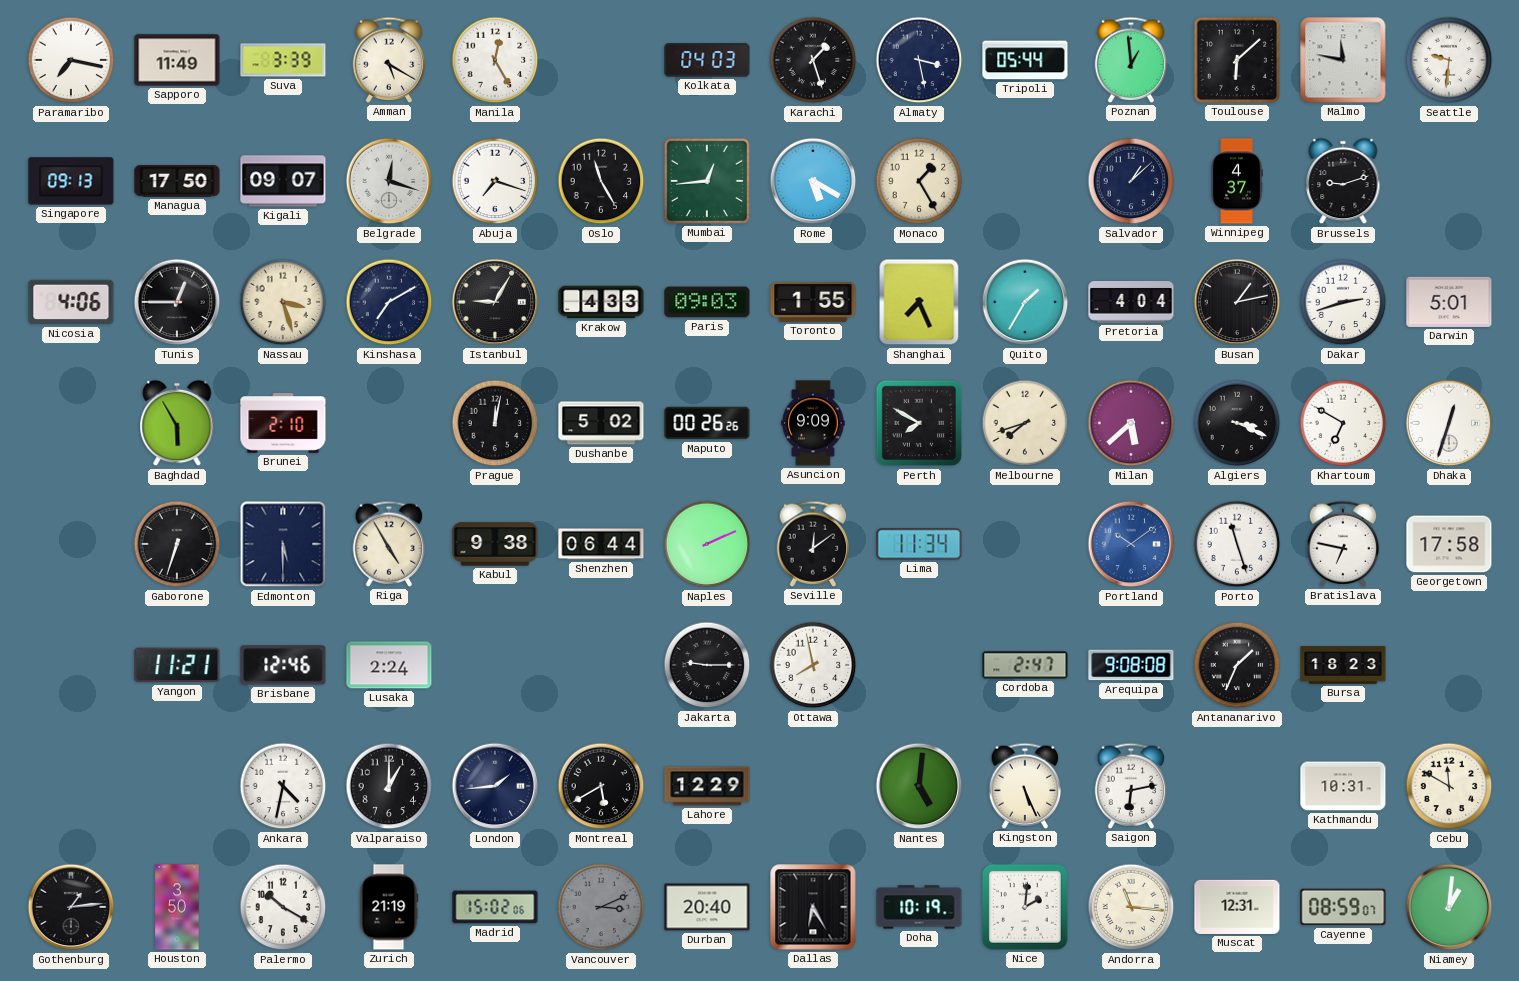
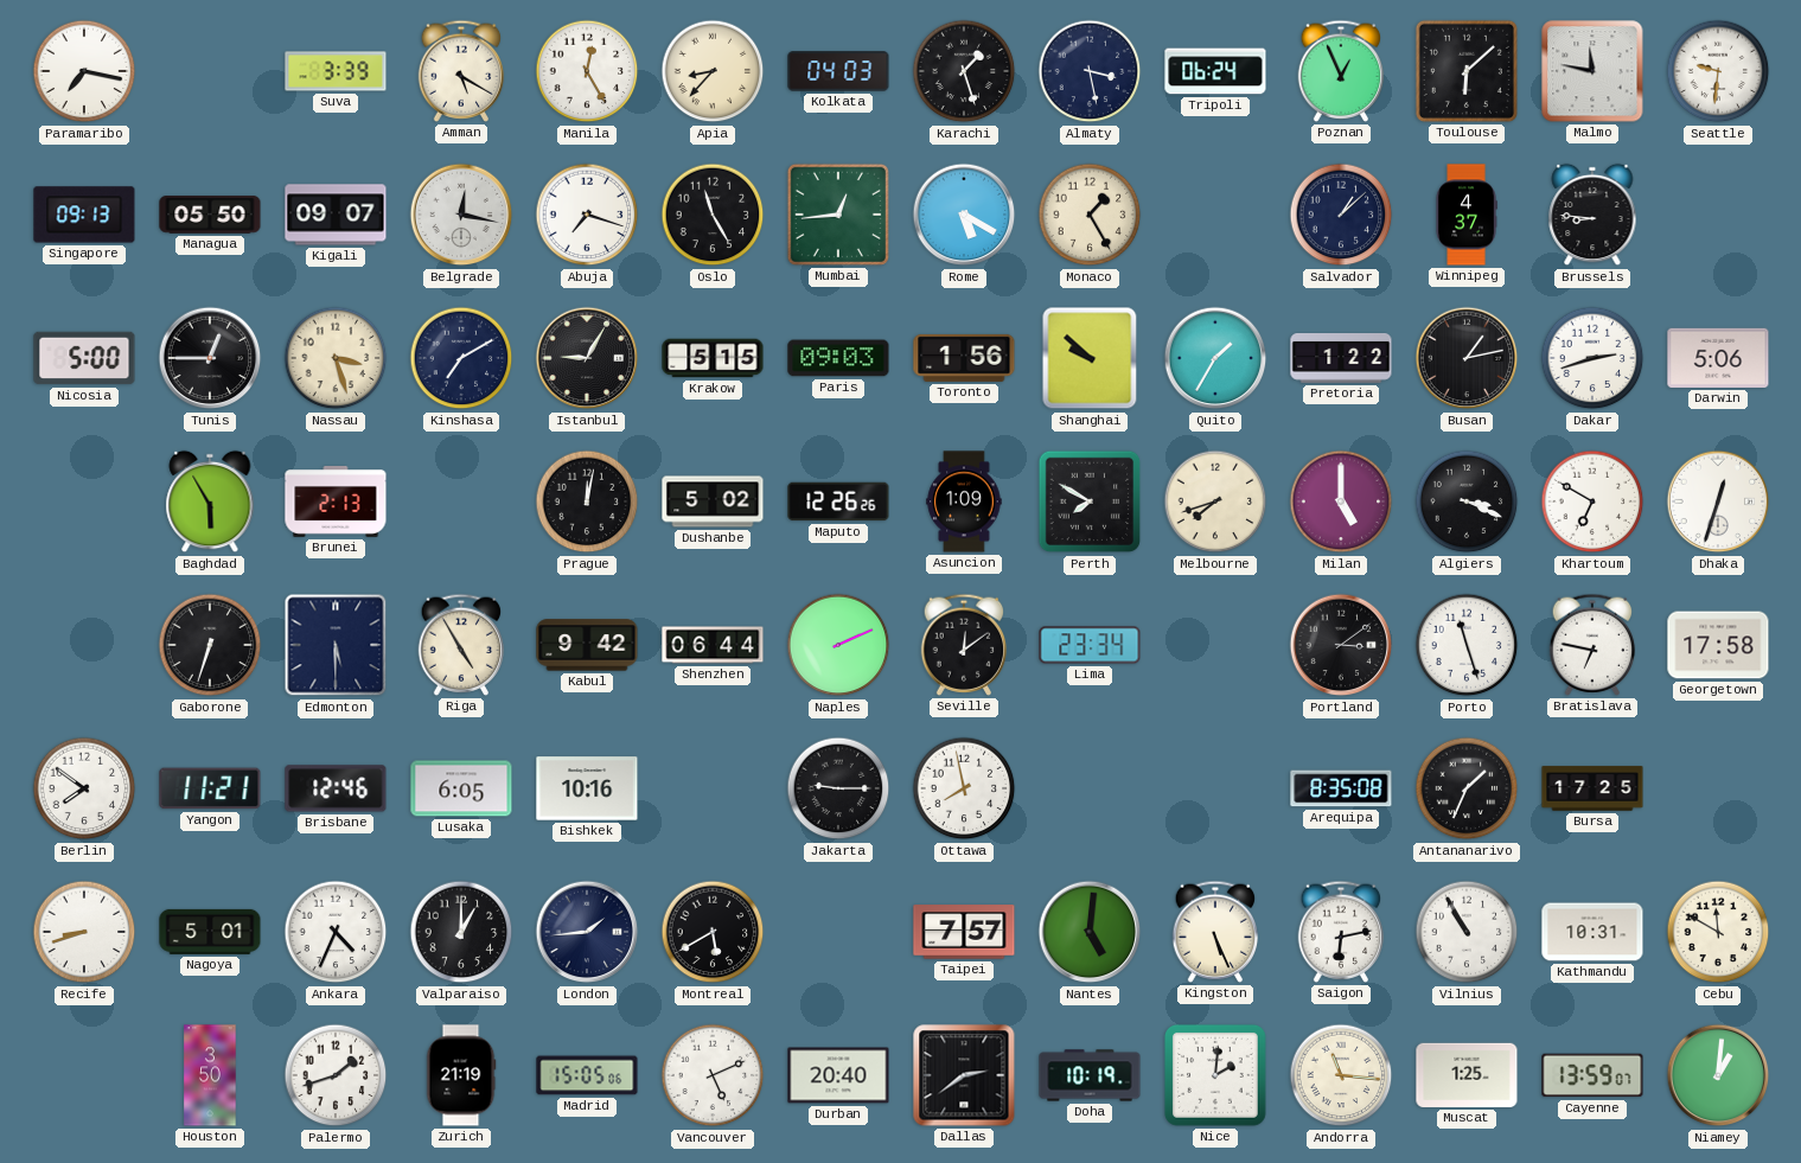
Sapporo: 11:49 -> none (177, 60)
Apia: none -> 8:37 (713, 71)
Tripoli: 05:44 -> 06:24 (1215, 71)
Poznan: 12:59 -> 12:56 (1341, 71)
Managua: 17:50 -> 05:50 (210, 215)
Belgrade: 12:18 -> 12:17 (461, 215)
Brussels: 9:12 -> 8:46 (1592, 215)
Nicosia: 4:06 -> 5:00 (84, 358)
Krakow: 4:33 -> 5:15 (713, 358)
Toronto: 1:55 -> 1:56 (964, 358)
Shanghai: 7:26 -> 9:52 (1090, 358)
Pretoria: 4:04 -> 1:22 (1341, 359)
Darwin: 5:01 -> 5:06 (1718, 358)
Brunei: 2:10 -> 2:13 (336, 503)
Maputo: 00:26 -> 12:26 (838, 501)
Asuncion: 9:09 -> 1:09 (964, 501)
Milan: 5:38 -> 5:00 (1341, 501)
Kabul: 9:38 -> 9:42 (587, 645)
Lima: 11:34 -> 23:34 (1090, 645)
Portland: 10:09 -> 3:09 (1341, 645)
Portland dial: blue -> black (1341, 645)
Berlin: none -> 7:51 (84, 788)
Lusaka: 2:24 -> 6:05 (461, 788)
Bishkek: none -> 10:16 (587, 788)
Cordoba: 2:47 -> none (1025, 665)
Arequipa: 9:08 -> 8:35 (1341, 788)
Bursa: 18:23 -> 17:25 (1592, 788)
Recife: none -> 8:42 (84, 932)
Nagoya: none -> 5:01 (210, 932)
Ankara: 4:32 -> 4:34 (336, 932)
Lahore: 12:29 -> none (707, 786)
Taipei: none -> 7:57 (964, 932)
Vilnius: none -> 10:55 (1467, 932)
Gothenburg: 1:14 -> none (71, 907)
Palermo: 10:20 -> 1:42 (336, 1075)
Madrid: 15:02 -> 15:05 (587, 1075)
Vancouver: 3:11 -> 5:11 (713, 1075)
Vancouver dial: grey -> white (713, 1075)
Dallas: 6:25 -> 2:39 (964, 1075)
Muscat: 12:31 -> 1:25 (1467, 1075)
Cayenne: 08:59 -> 13:59 (1592, 1075)
